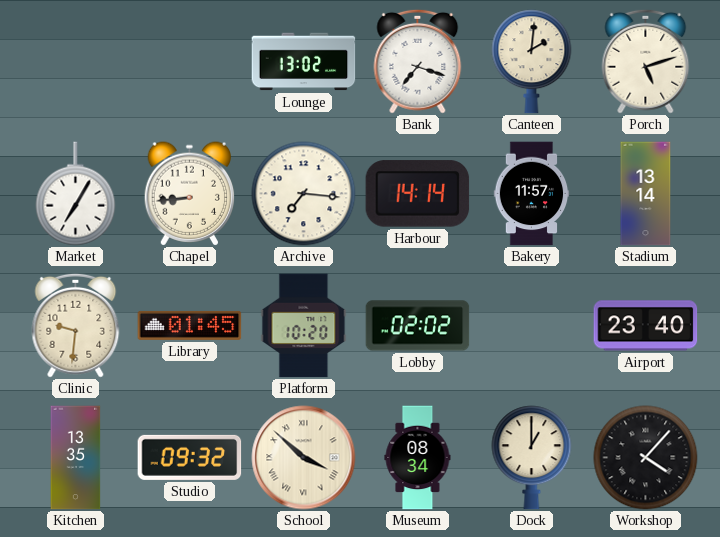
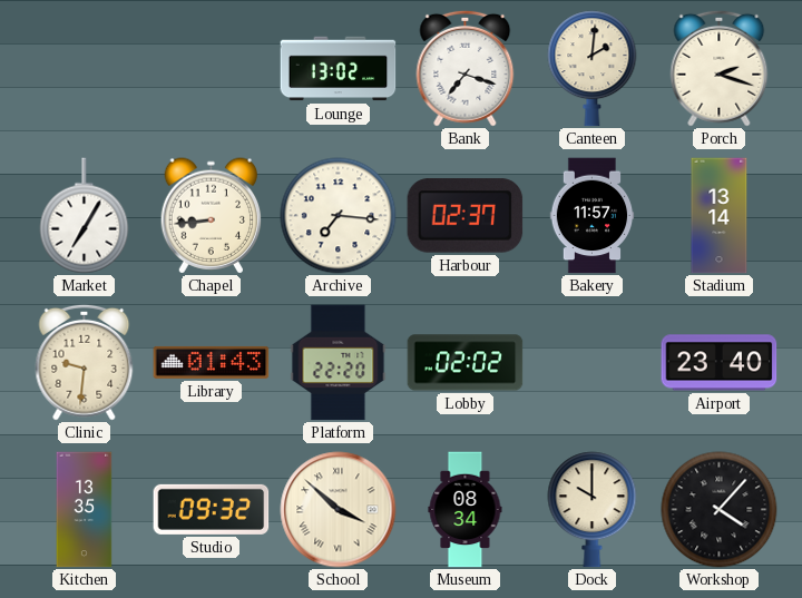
Porch: 5:12 -> 2:18 (720, 68)
Harbour: 14:14 -> 02:37 (466, 216)
Library: 01:45 -> 01:43 (212, 362)
Platform: 10:20 -> 22:20 (339, 363)
Dock: 1:00 -> 10:00 (593, 510)
